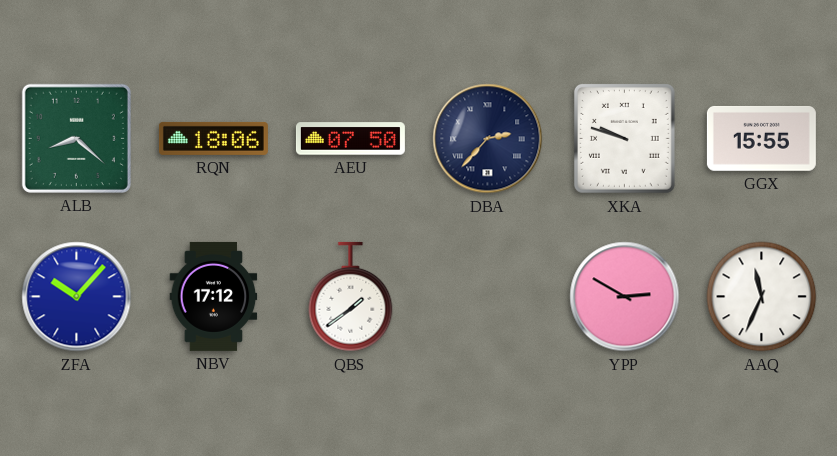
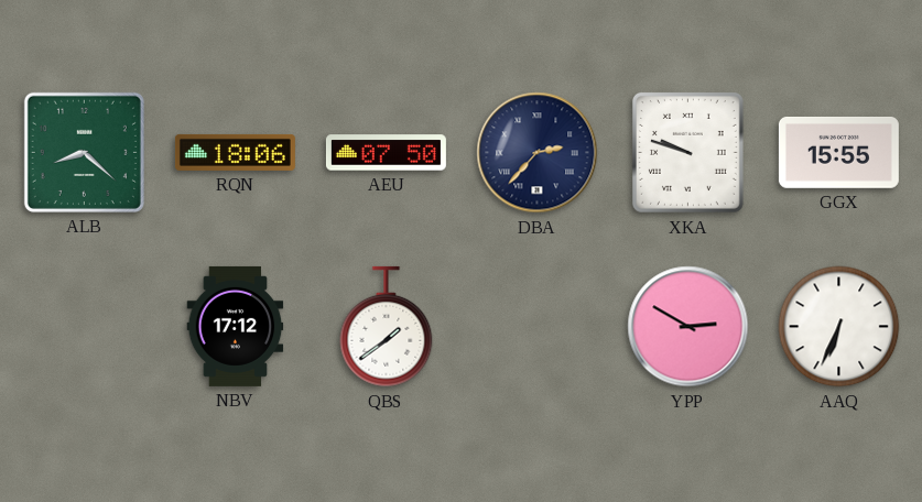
ZFA: 10:07 -> none (77, 297)
AAQ: 11:34 -> 6:34 (839, 327)
